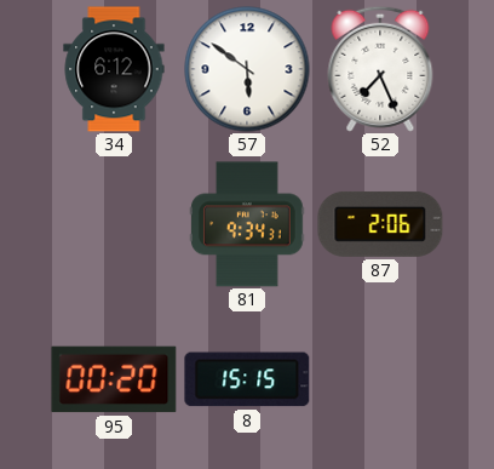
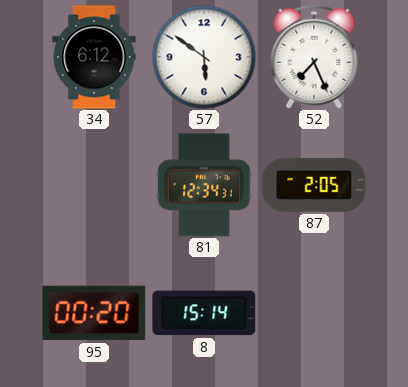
81: 9:34 -> 12:34 (205, 185)
87: 2:06 -> 2:05 (314, 185)
8: 15:15 -> 15:14 (204, 313)
